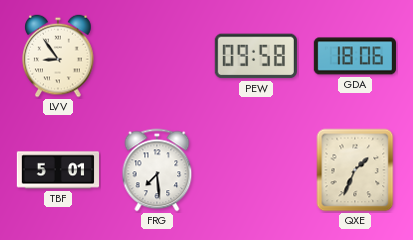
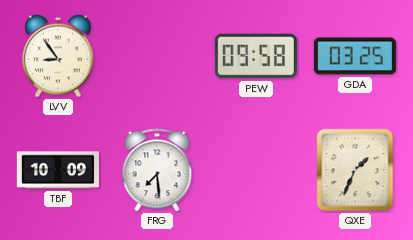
GDA: 18:06 -> 03:25 (355, 56)
TBF: 5:01 -> 10:09 (57, 170)
